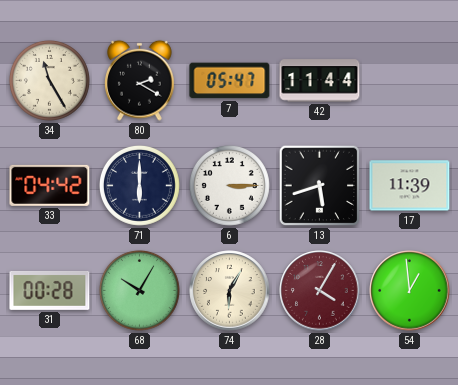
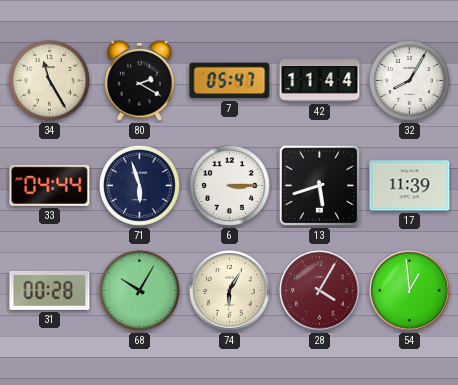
32: none -> 8:05 (409, 80)
33: 04:42 -> 04:44 (50, 185)
71: 6:00 -> 5:57 (139, 185)
